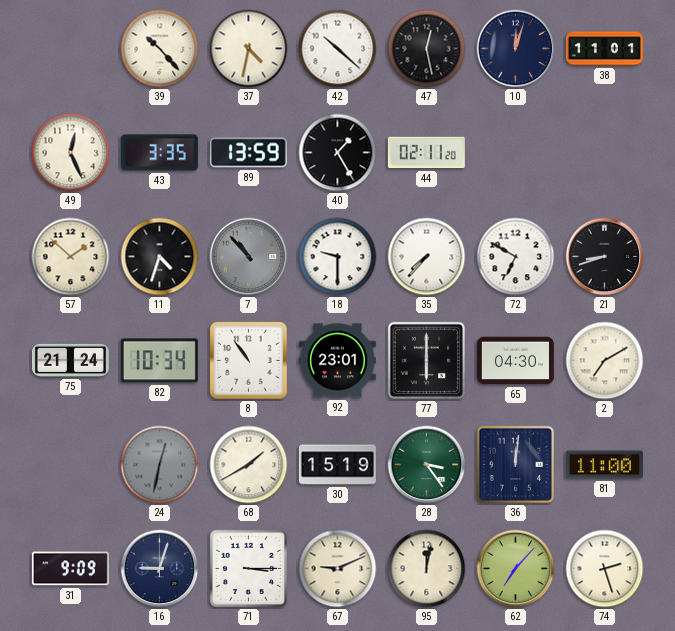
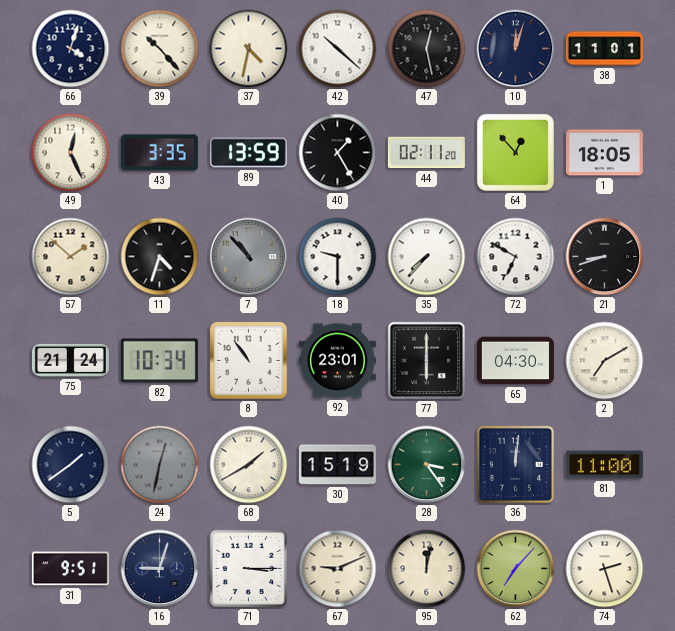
66: none -> 4:03 (71, 49)
64: none -> 12:53 (515, 152)
1: none -> 18:05 (604, 153)
5: none -> 1:39 (71, 465)
31: 9:09 -> 9:51 (70, 569)
